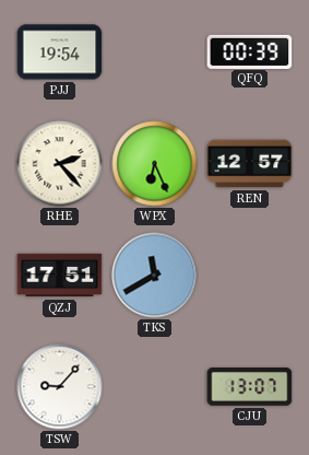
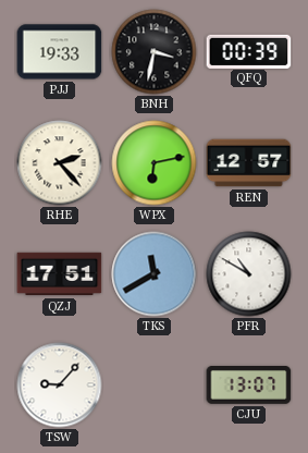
PJJ: 19:54 -> 19:33 (60, 52)
BNH: none -> 3:32 (155, 52)
WPX: 6:26 -> 6:13 (155, 163)
PFR: none -> 10:50 (249, 274)
